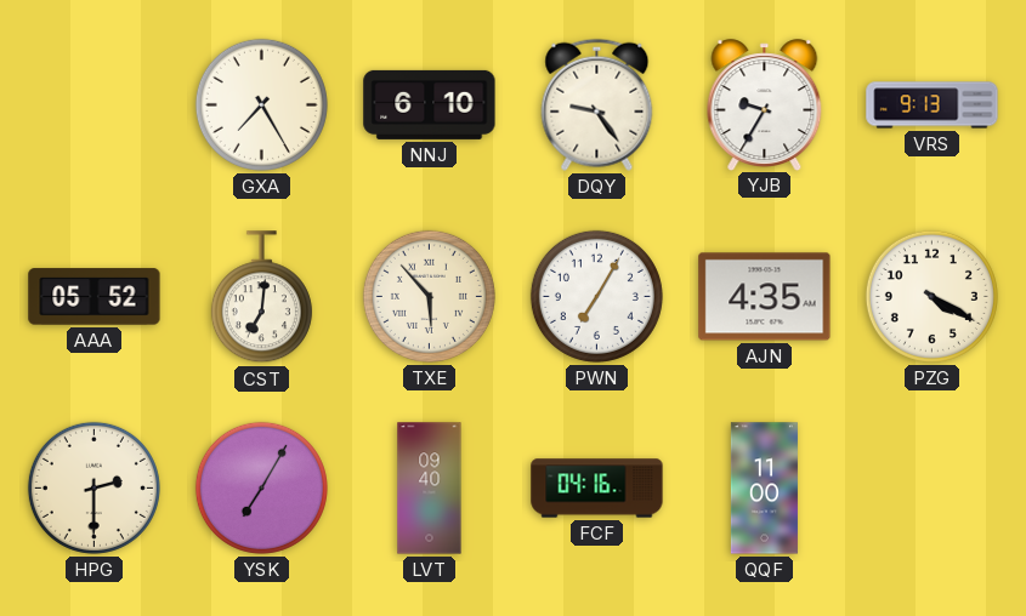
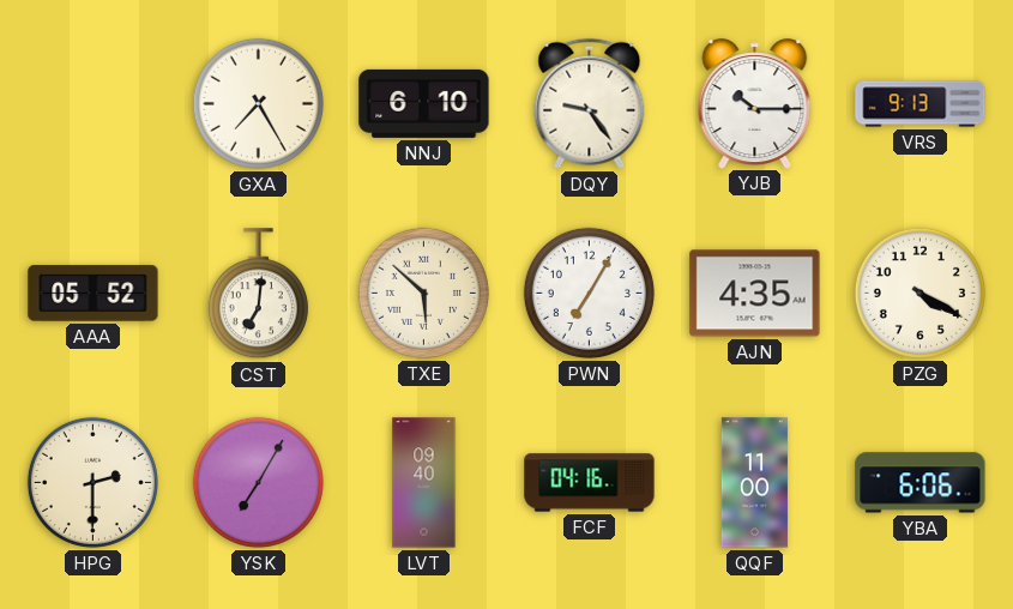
YJB: 9:35 -> 10:15 (755, 103)
TXE: 5:53 -> 5:52 (423, 293)
YBA: none -> 6:06 (921, 483)
